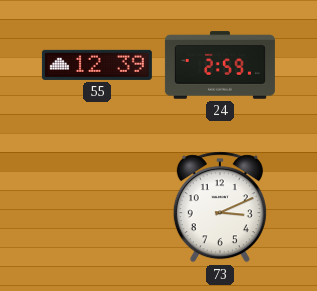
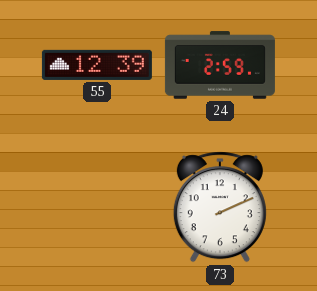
73: 3:11 -> 2:11 (220, 207)
